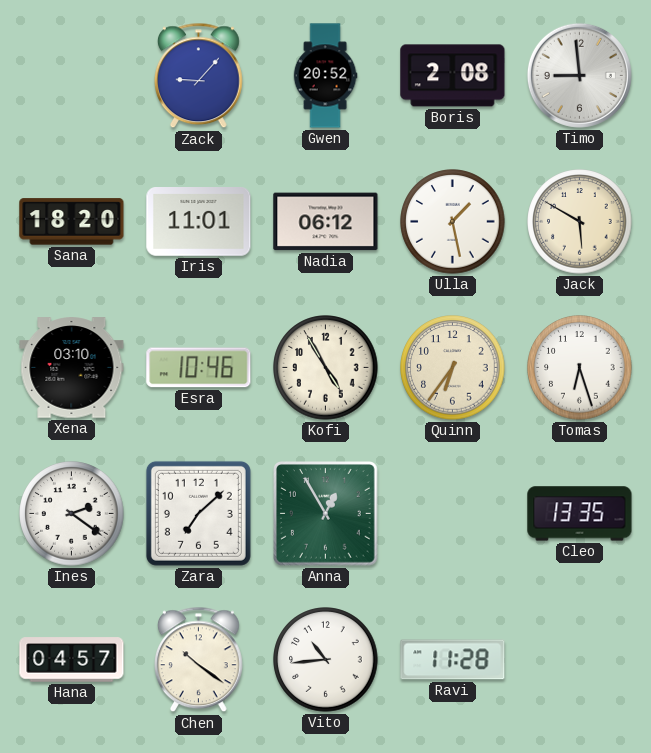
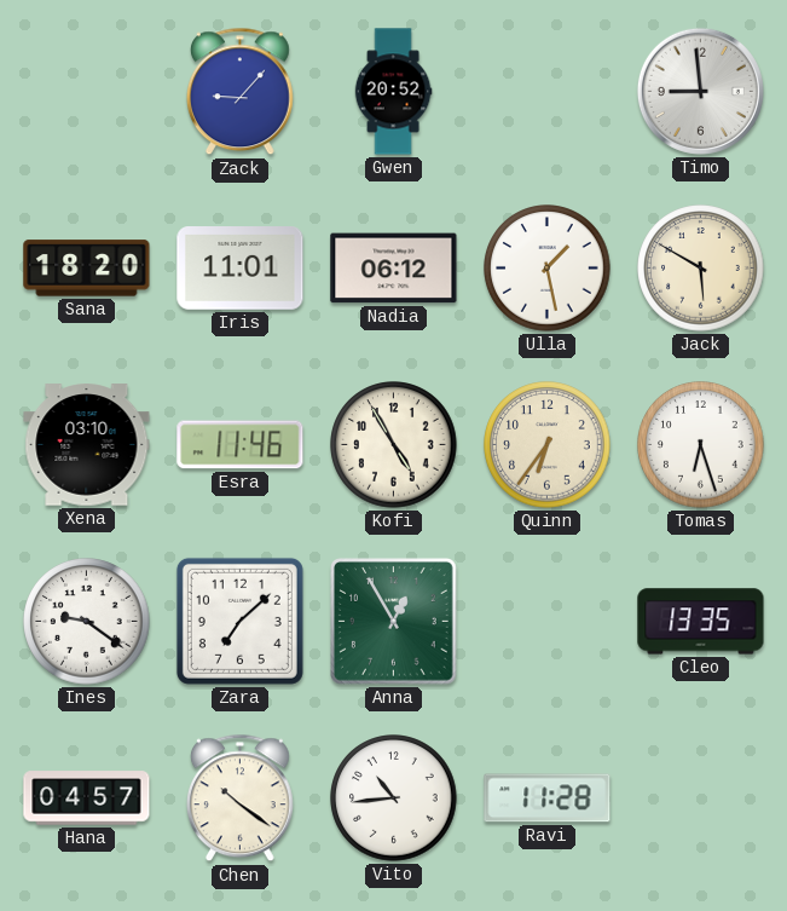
Boris: 2:08 -> none (453, 76)
Esra: 10:46 -> 11:46 (241, 445)
Ines: 2:21 -> 9:21 (87, 622)
